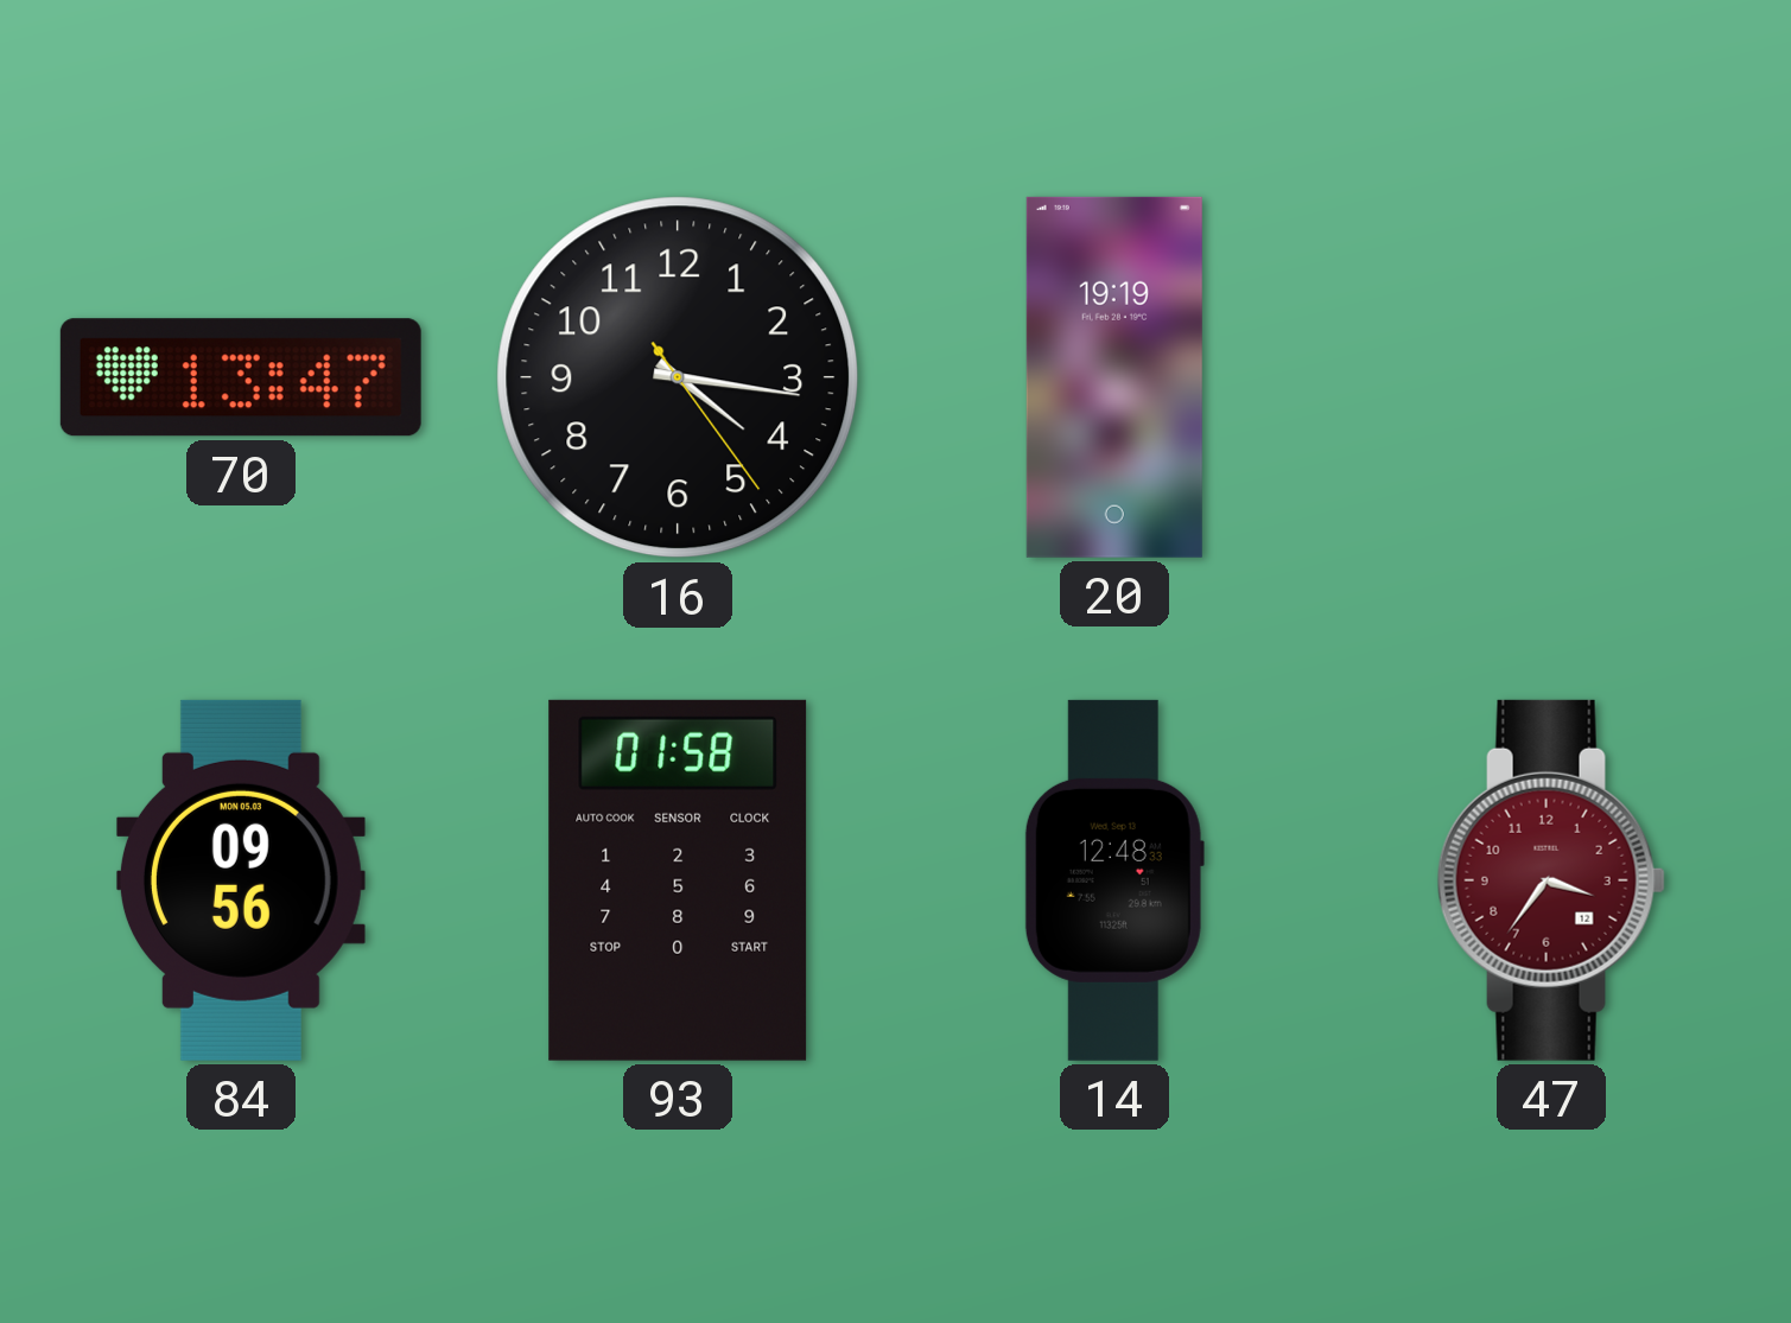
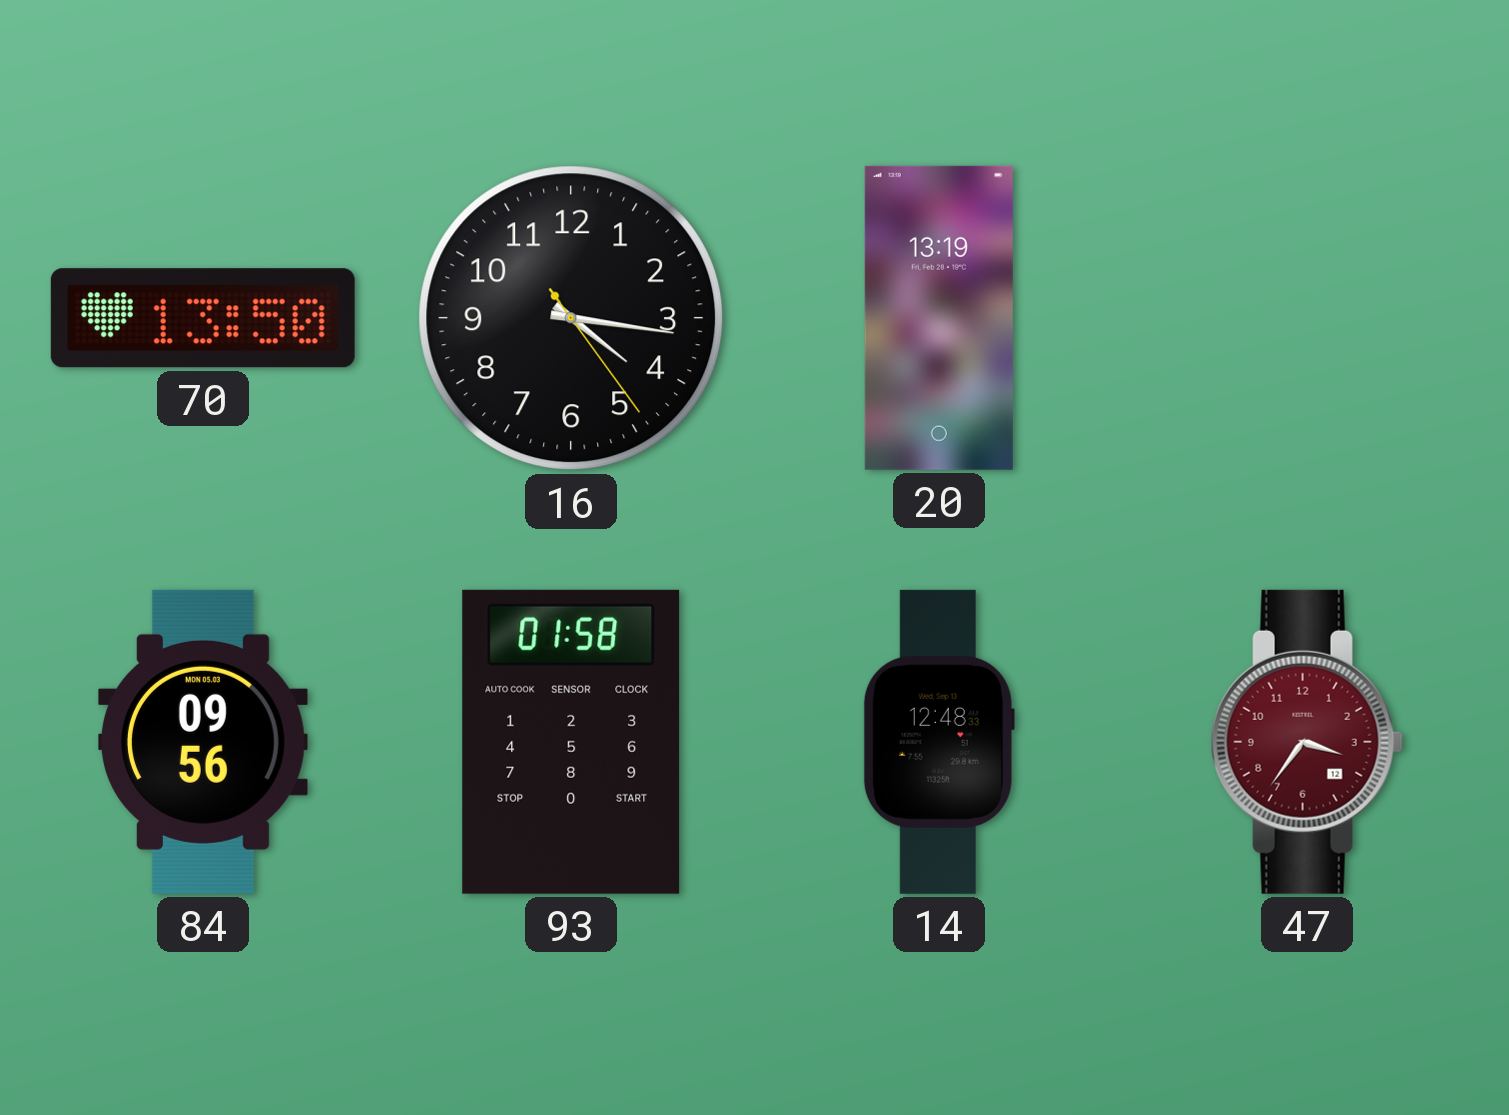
70: 13:47 -> 13:50 (203, 318)
20: 19:19 -> 13:19 (939, 318)
